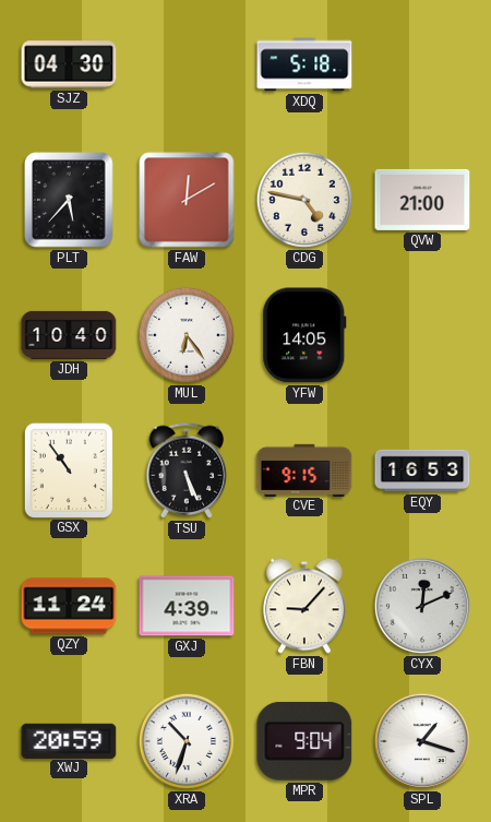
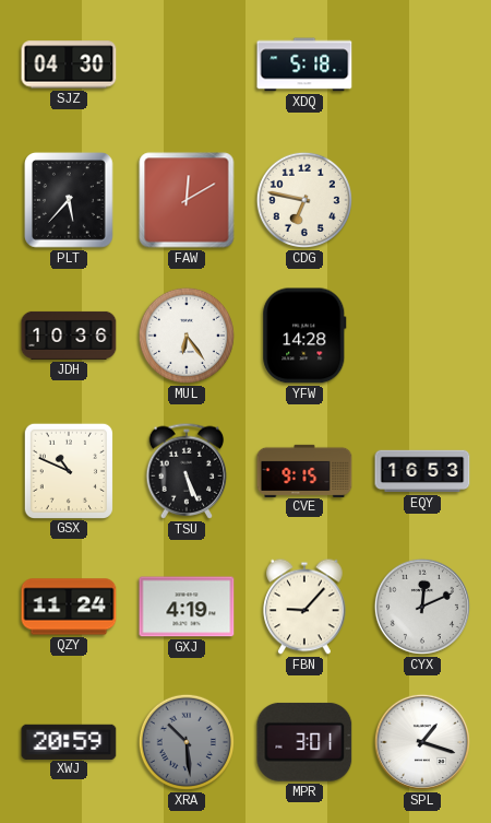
CDG: 4:47 -> 6:47 (304, 200)
QVW: 21:00 -> none (422, 200)
JDH: 10:40 -> 10:36 (69, 336)
YFW: 14:05 -> 14:28 (304, 336)
GSX: 10:54 -> 10:49 (68, 470)
GXJ: 4:39 -> 4:19 (187, 607)
XRA: 10:33 -> 10:29 (187, 742)
XRA dial: white -> grey (187, 742)
MPR: 9:04 -> 3:01 (304, 742)
